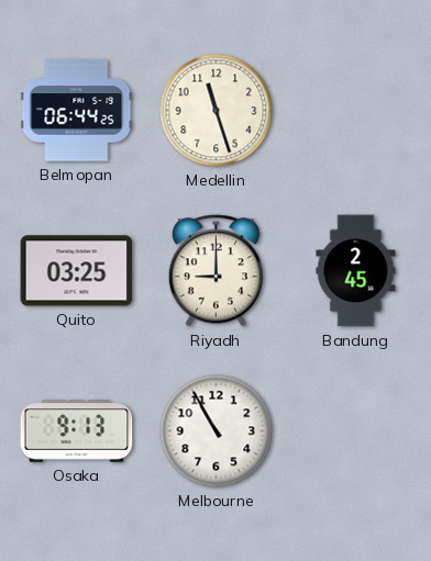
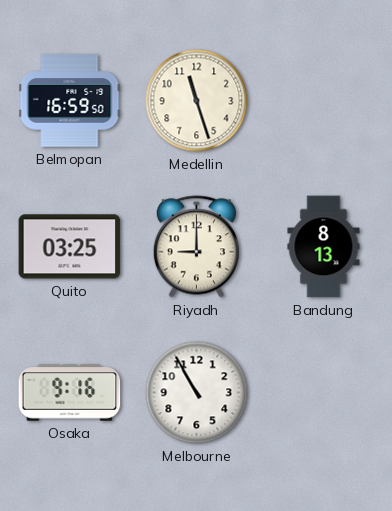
Belmopan: 06:44 -> 16:59 (70, 101)
Bandung: 2:45 -> 8:13 (324, 247)
Osaka: 9:13 -> 9:16 (70, 393)
